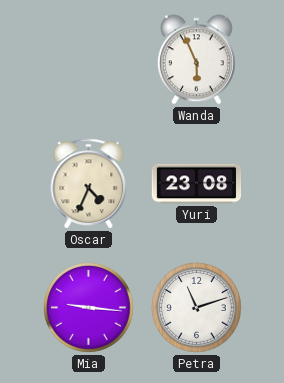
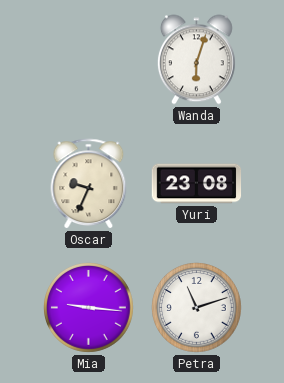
Wanda: 5:56 -> 6:03 (196, 60)
Oscar: 4:34 -> 9:34 (89, 184)
